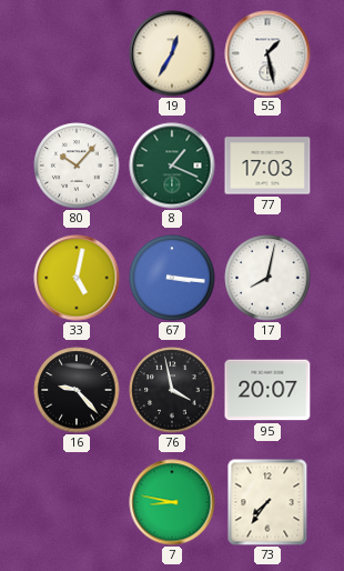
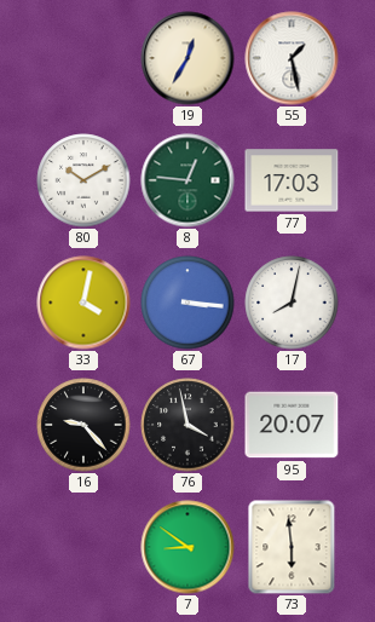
80: 10:07 -> 10:10 (83, 180)
8: 1:19 -> 12:46 (187, 180)
33: 5:02 -> 4:02 (83, 303)
7: 8:47 -> 8:51 (187, 547)
73: 7:36 -> 5:59 (292, 547)
